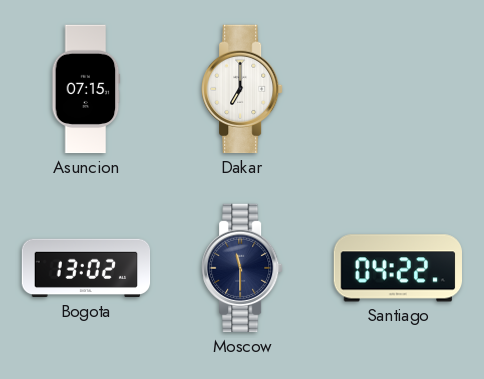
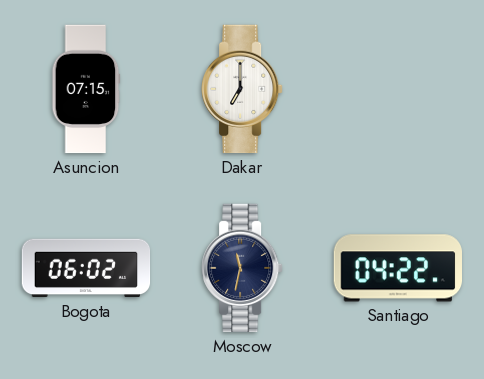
Bogota: 13:02 -> 06:02 (86, 268)
Moscow: 11:30 -> 11:32 (242, 268)
